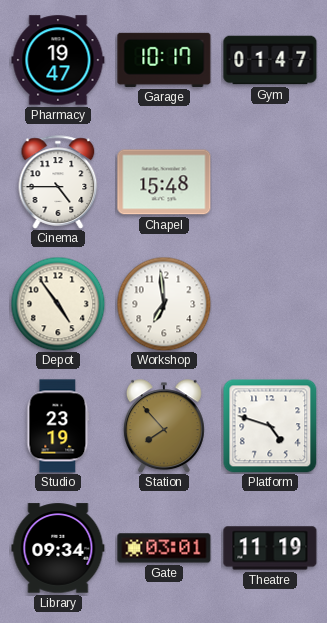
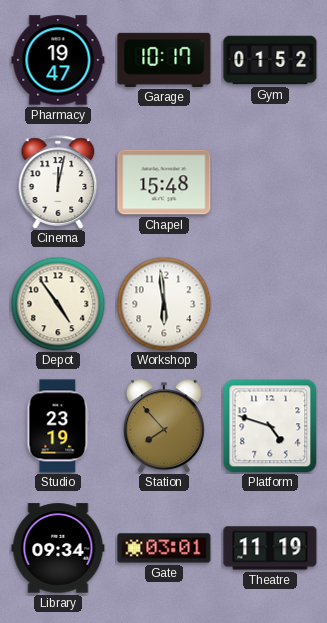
Gym: 01:47 -> 01:52 (270, 60)
Cinema: 4:45 -> 12:02 (58, 182)
Workshop: 6:59 -> 5:59 (164, 304)
